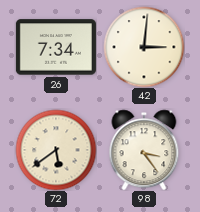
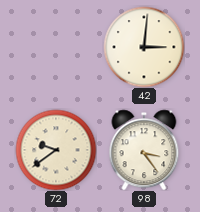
26: 7:34 -> none (56, 47)
72: 5:39 -> 9:39 (56, 150)
